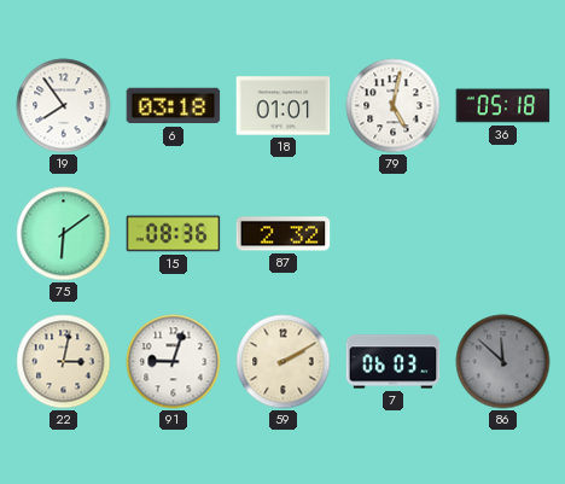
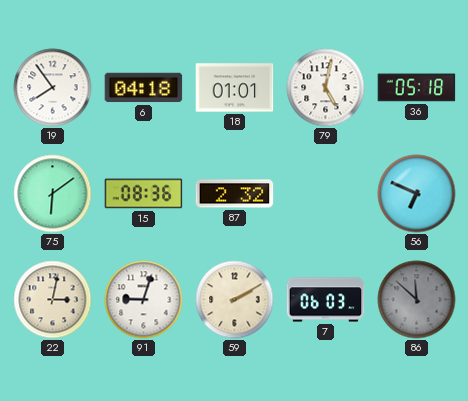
6: 03:18 -> 04:18 (144, 88)
56: none -> 6:49 (417, 194)
